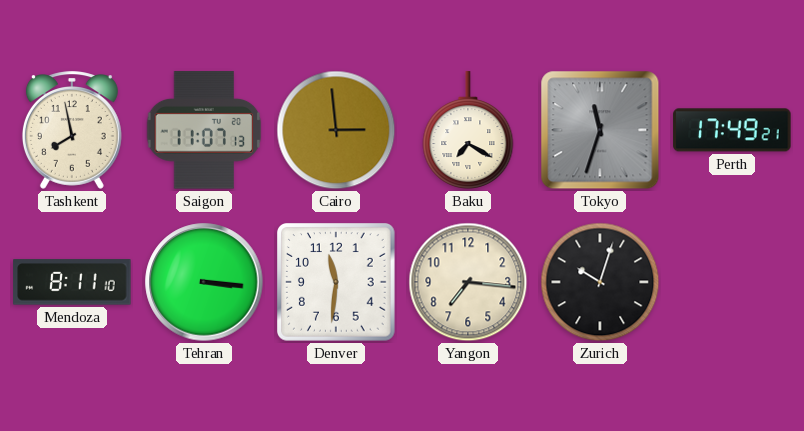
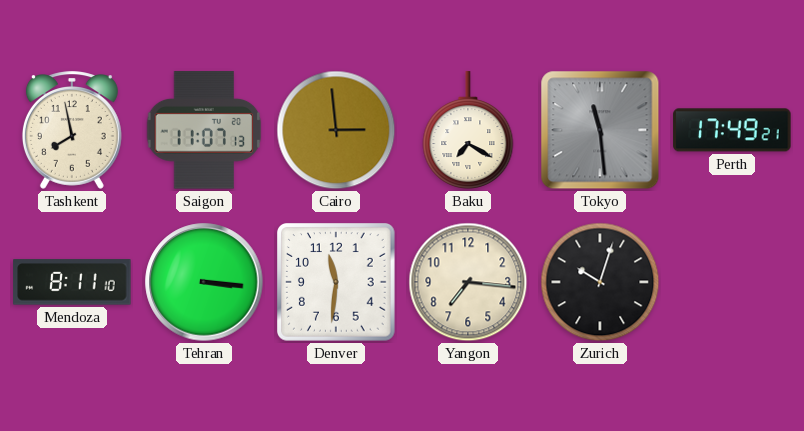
Tokyo: 11:33 -> 11:29 (600, 130)
